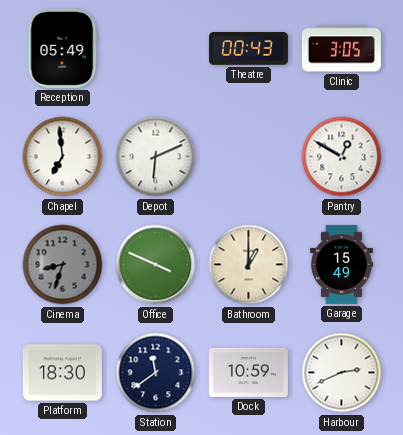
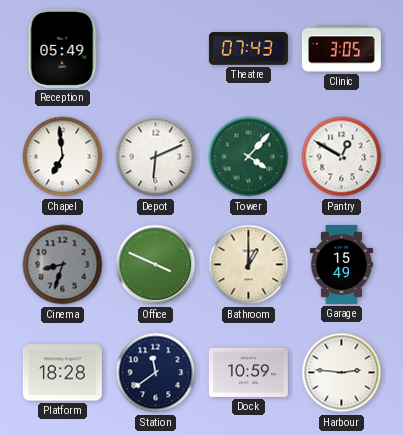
Theatre: 00:43 -> 07:43 (248, 49)
Tower: none -> 4:07 (249, 157)
Platform: 18:30 -> 18:28 (62, 373)
Harbour: 2:41 -> 2:46 (342, 373)
